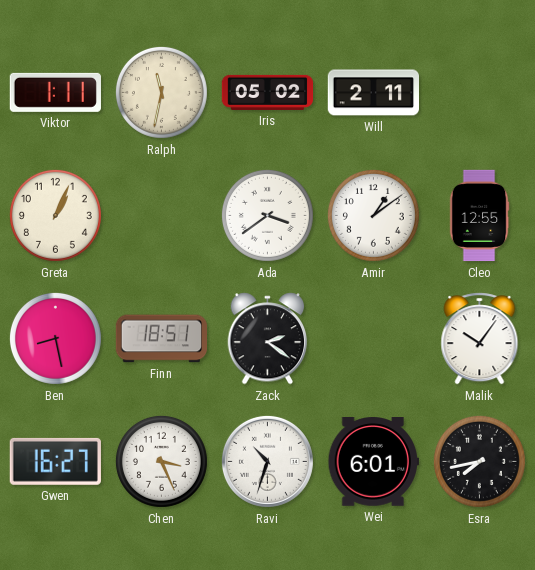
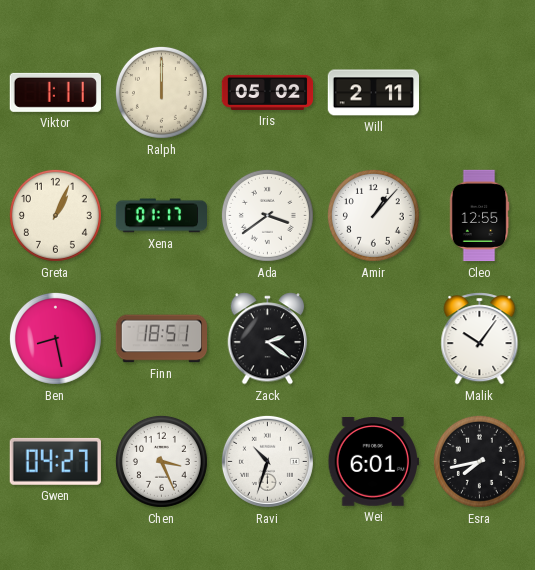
Ralph: 11:32 -> 12:00 (161, 92)
Xena: none -> 01:17 (162, 216)
Amir: 1:09 -> 1:07 (373, 215)
Gwen: 16:27 -> 04:27 (55, 461)
